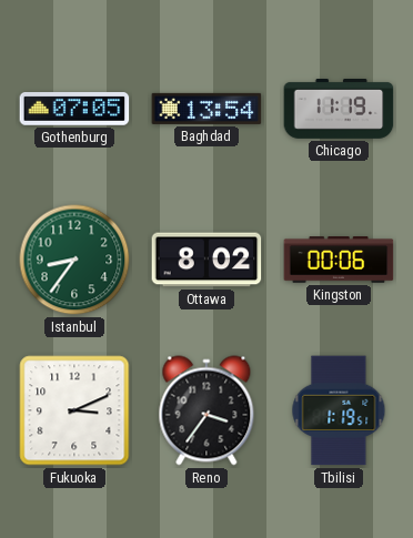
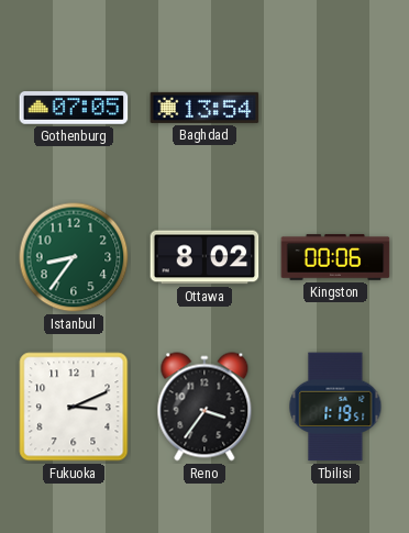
Chicago: 11:19 -> none (339, 110)
